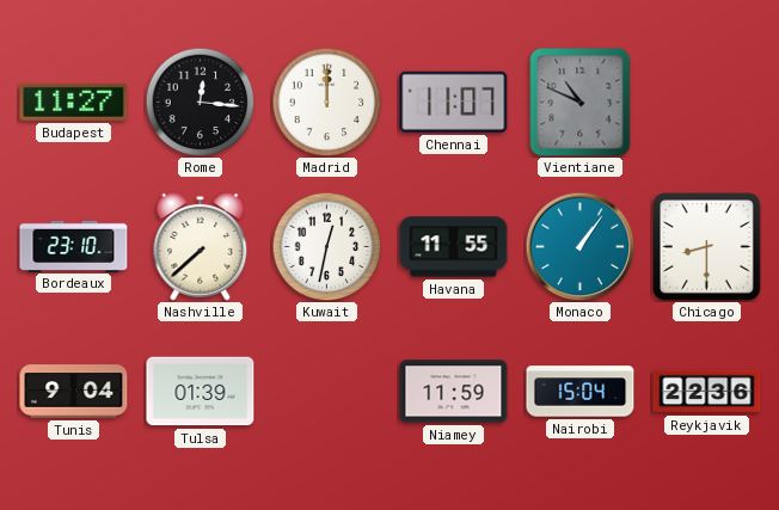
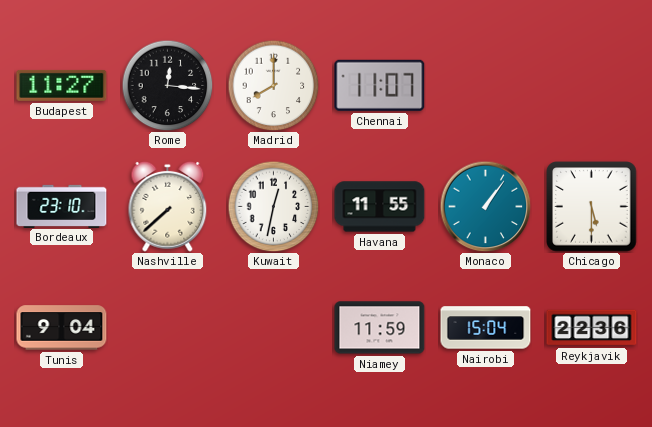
Madrid: 12:00 -> 8:00 (273, 85)
Vientiane: 10:49 -> none (581, 103)
Chicago: 8:30 -> 5:30 (592, 207)
Tulsa: 01:39 -> none (201, 392)
